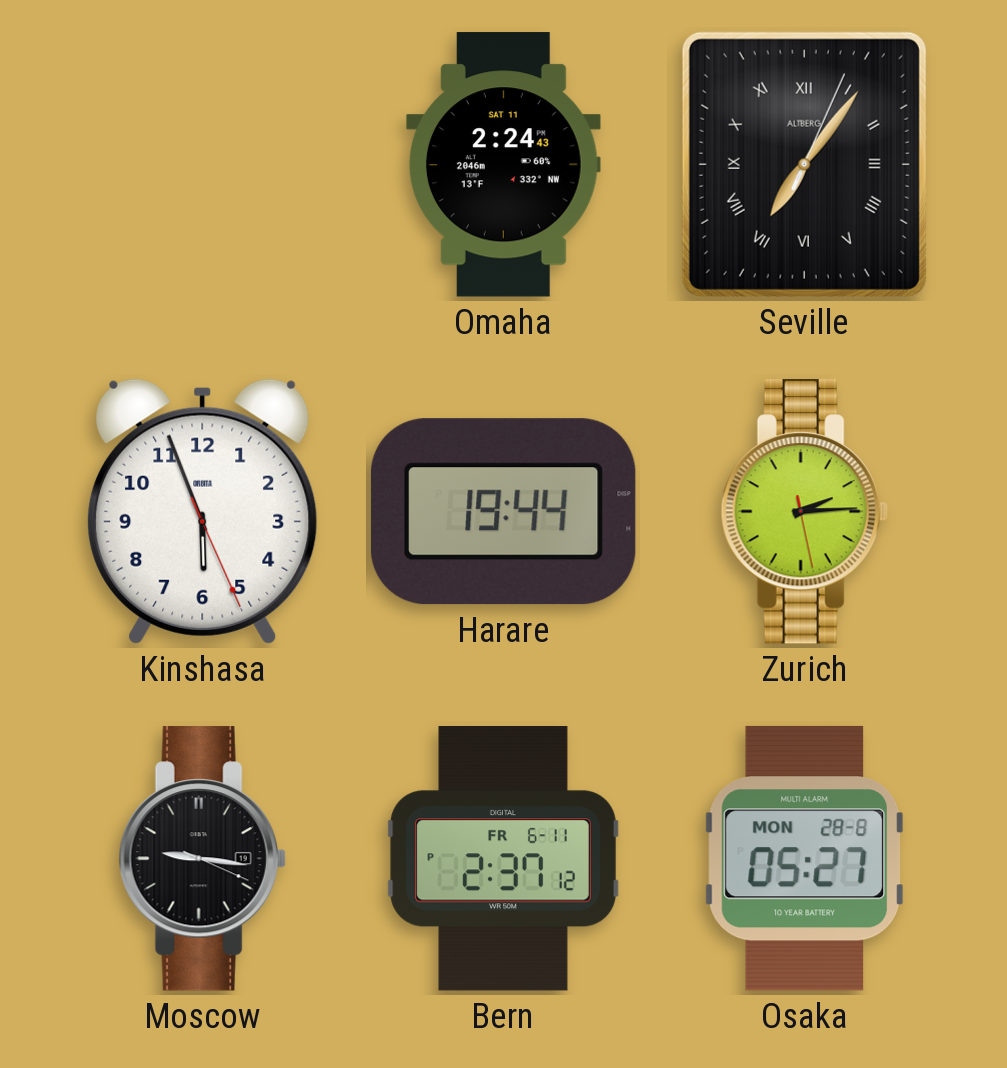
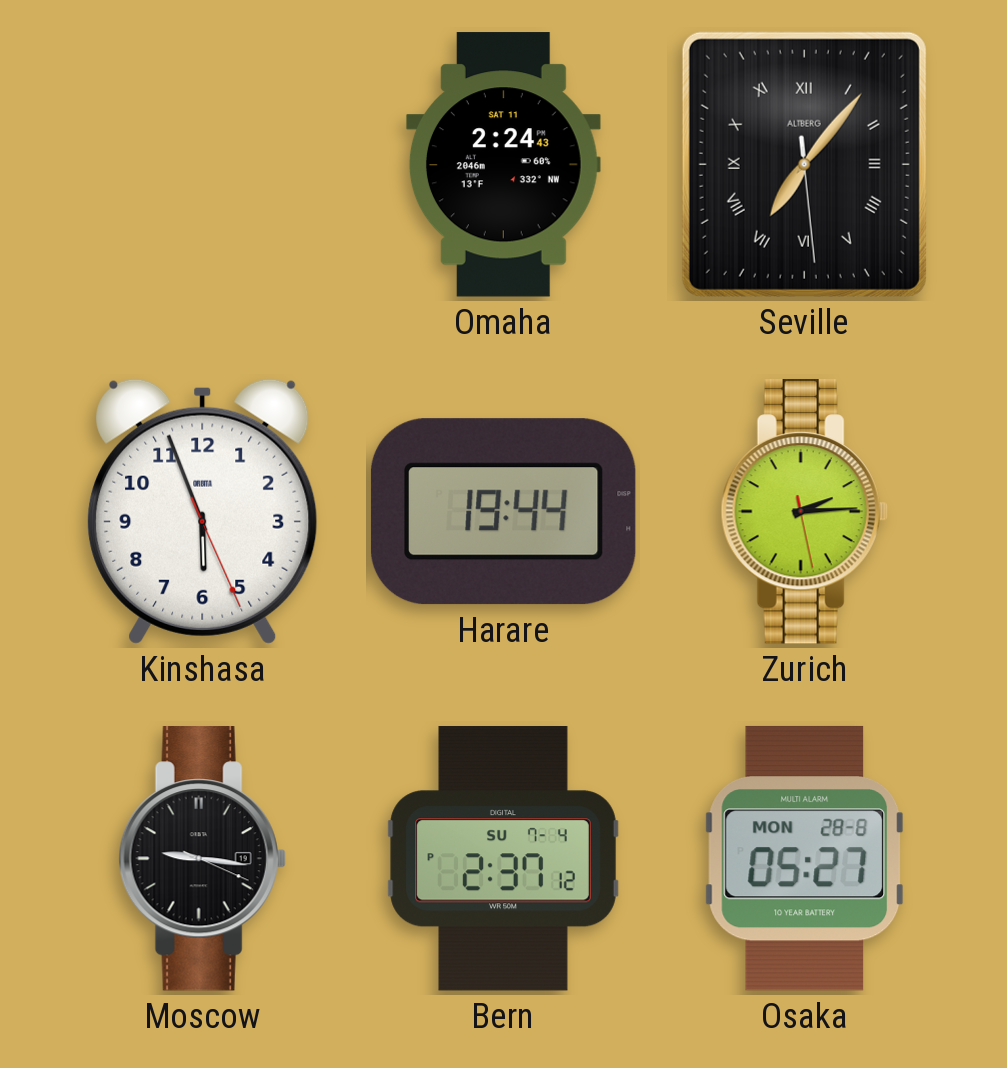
Seville: 7:06:04 -> 7:06:29 (804, 164)
Bern date: FR 6-11 -> SU 7-4 (503, 859)
